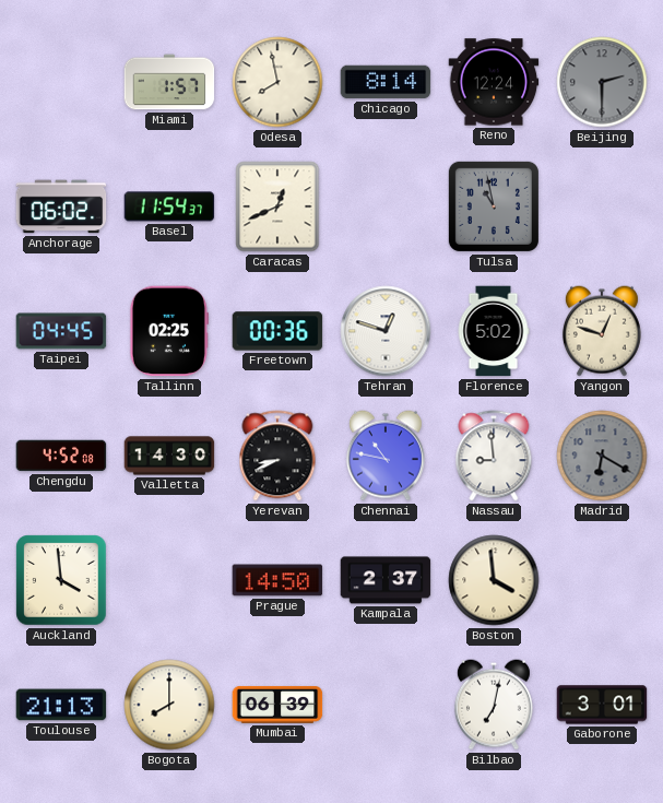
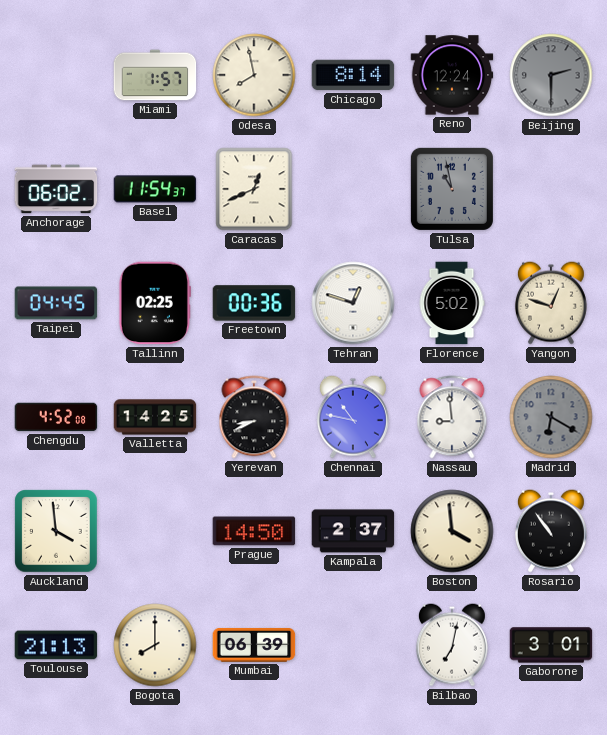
Valletta: 14:30 -> 14:25 (155, 417)
Rosario: none -> 10:54 (551, 531)
